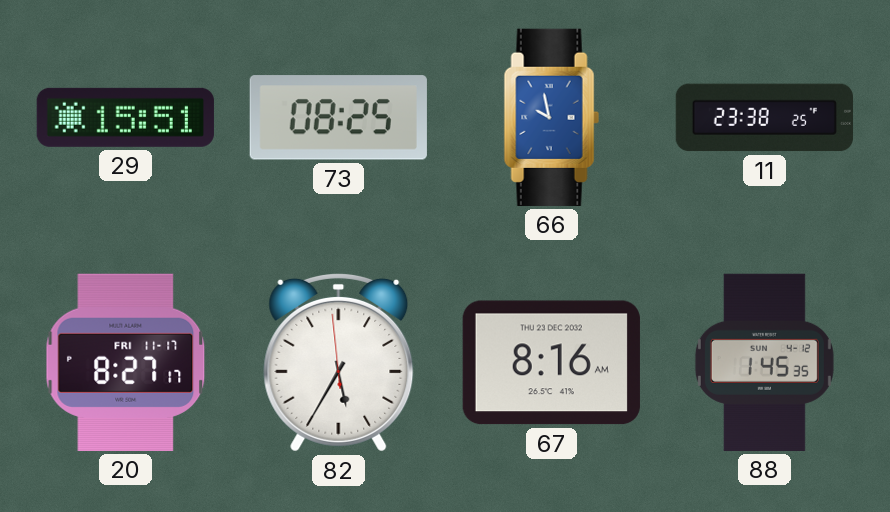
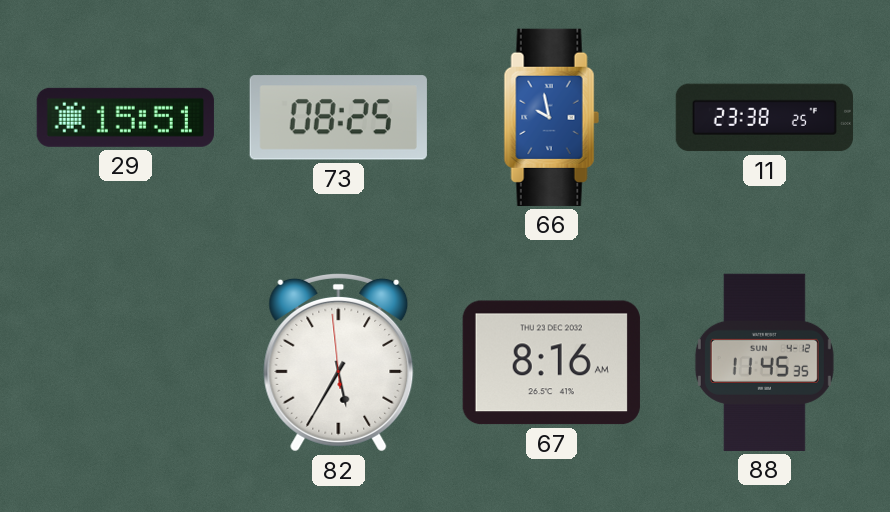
20: 8:27 -> none (126, 362)
88: 1:45 -> 11:45 (764, 362)
